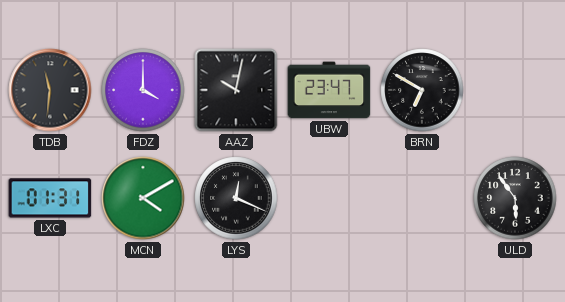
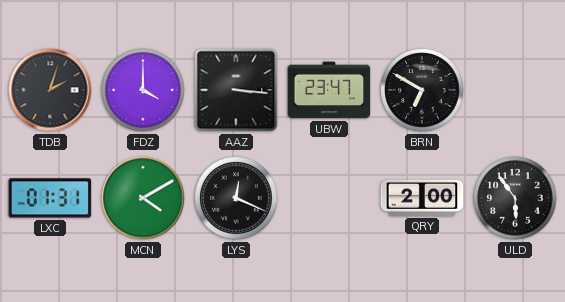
TDB: 11:31 -> 2:03 (50, 90)
AAZ: 10:02 -> 3:16 (236, 90)
QRY: none -> 2:00 (422, 198)
